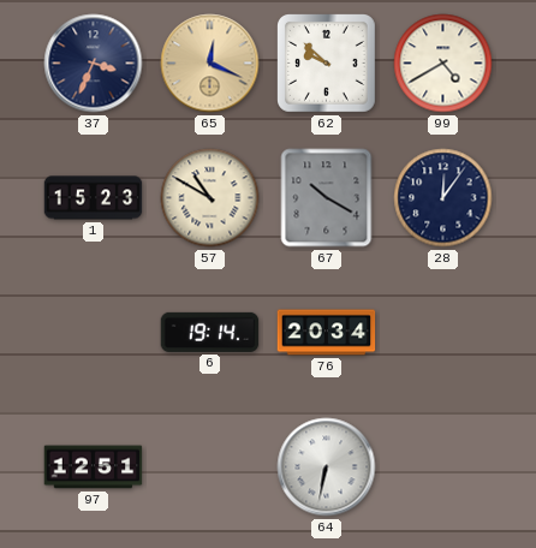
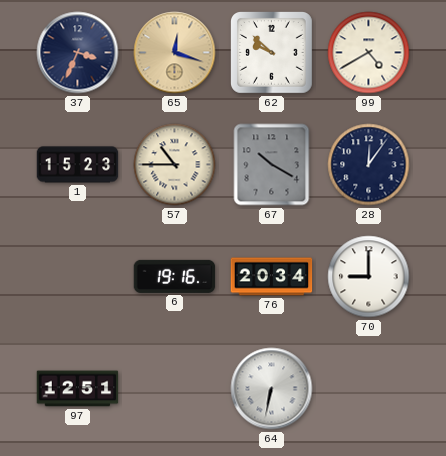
65: 12:19 -> 12:18 (175, 53)
57: 10:50 -> 10:45 (175, 165)
6: 19:14 -> 19:16 (175, 276)
70: none -> 9:00 (369, 277)
